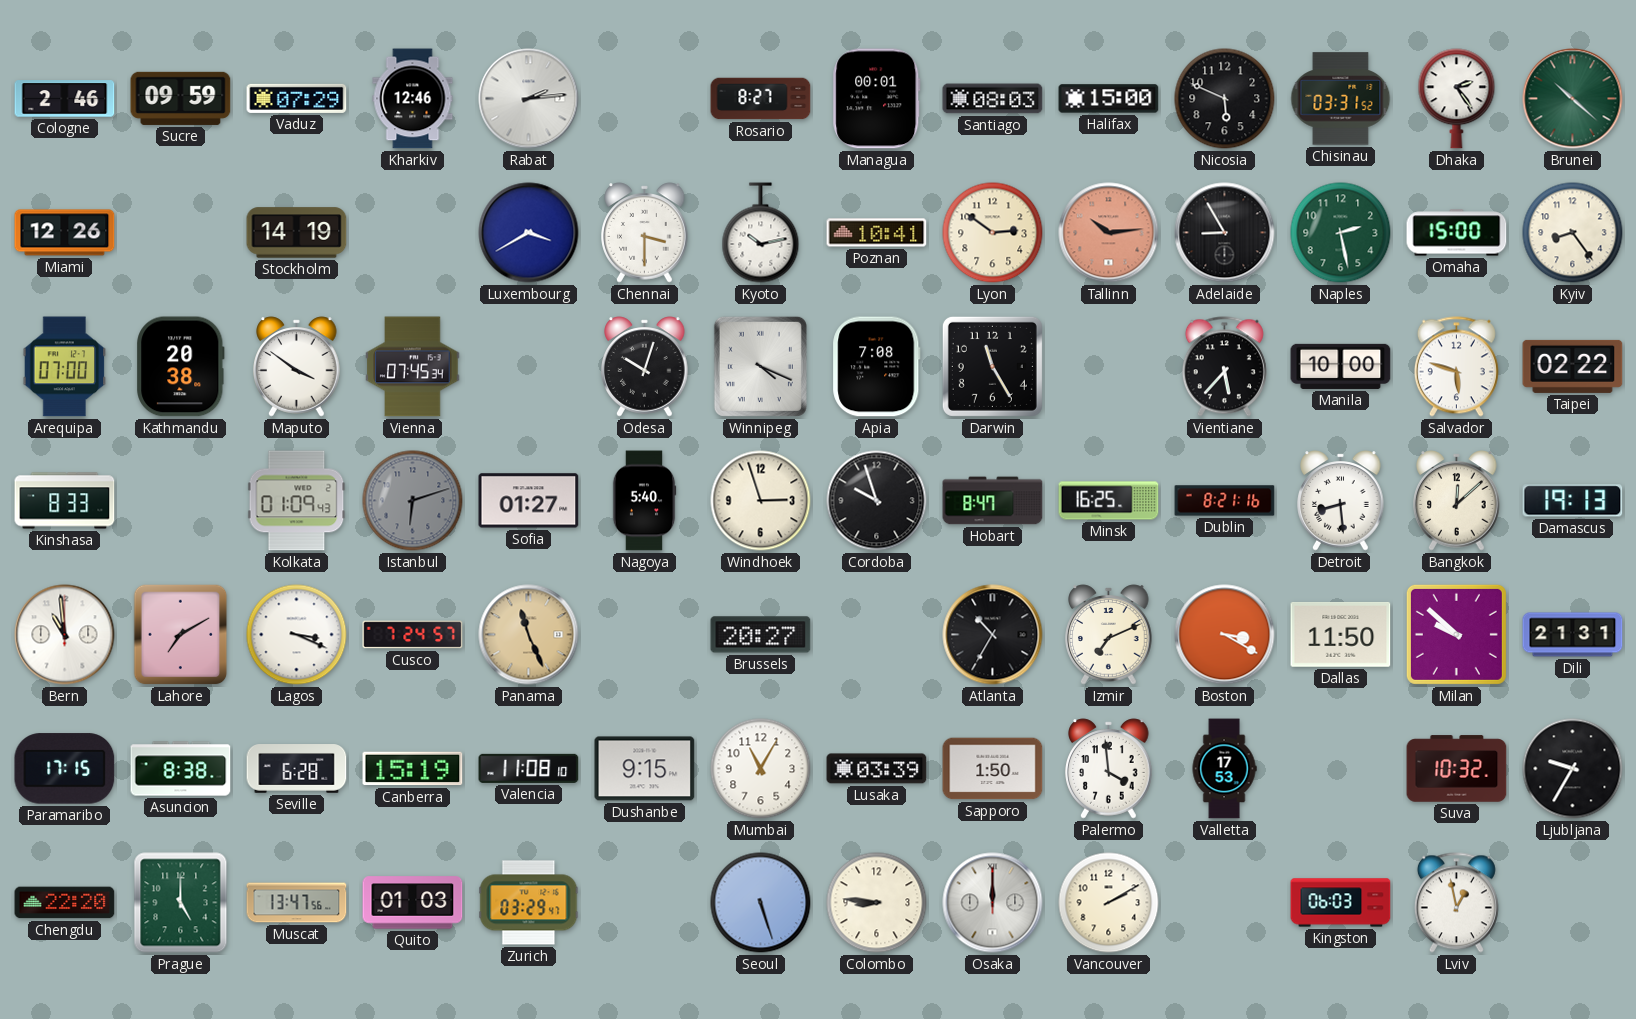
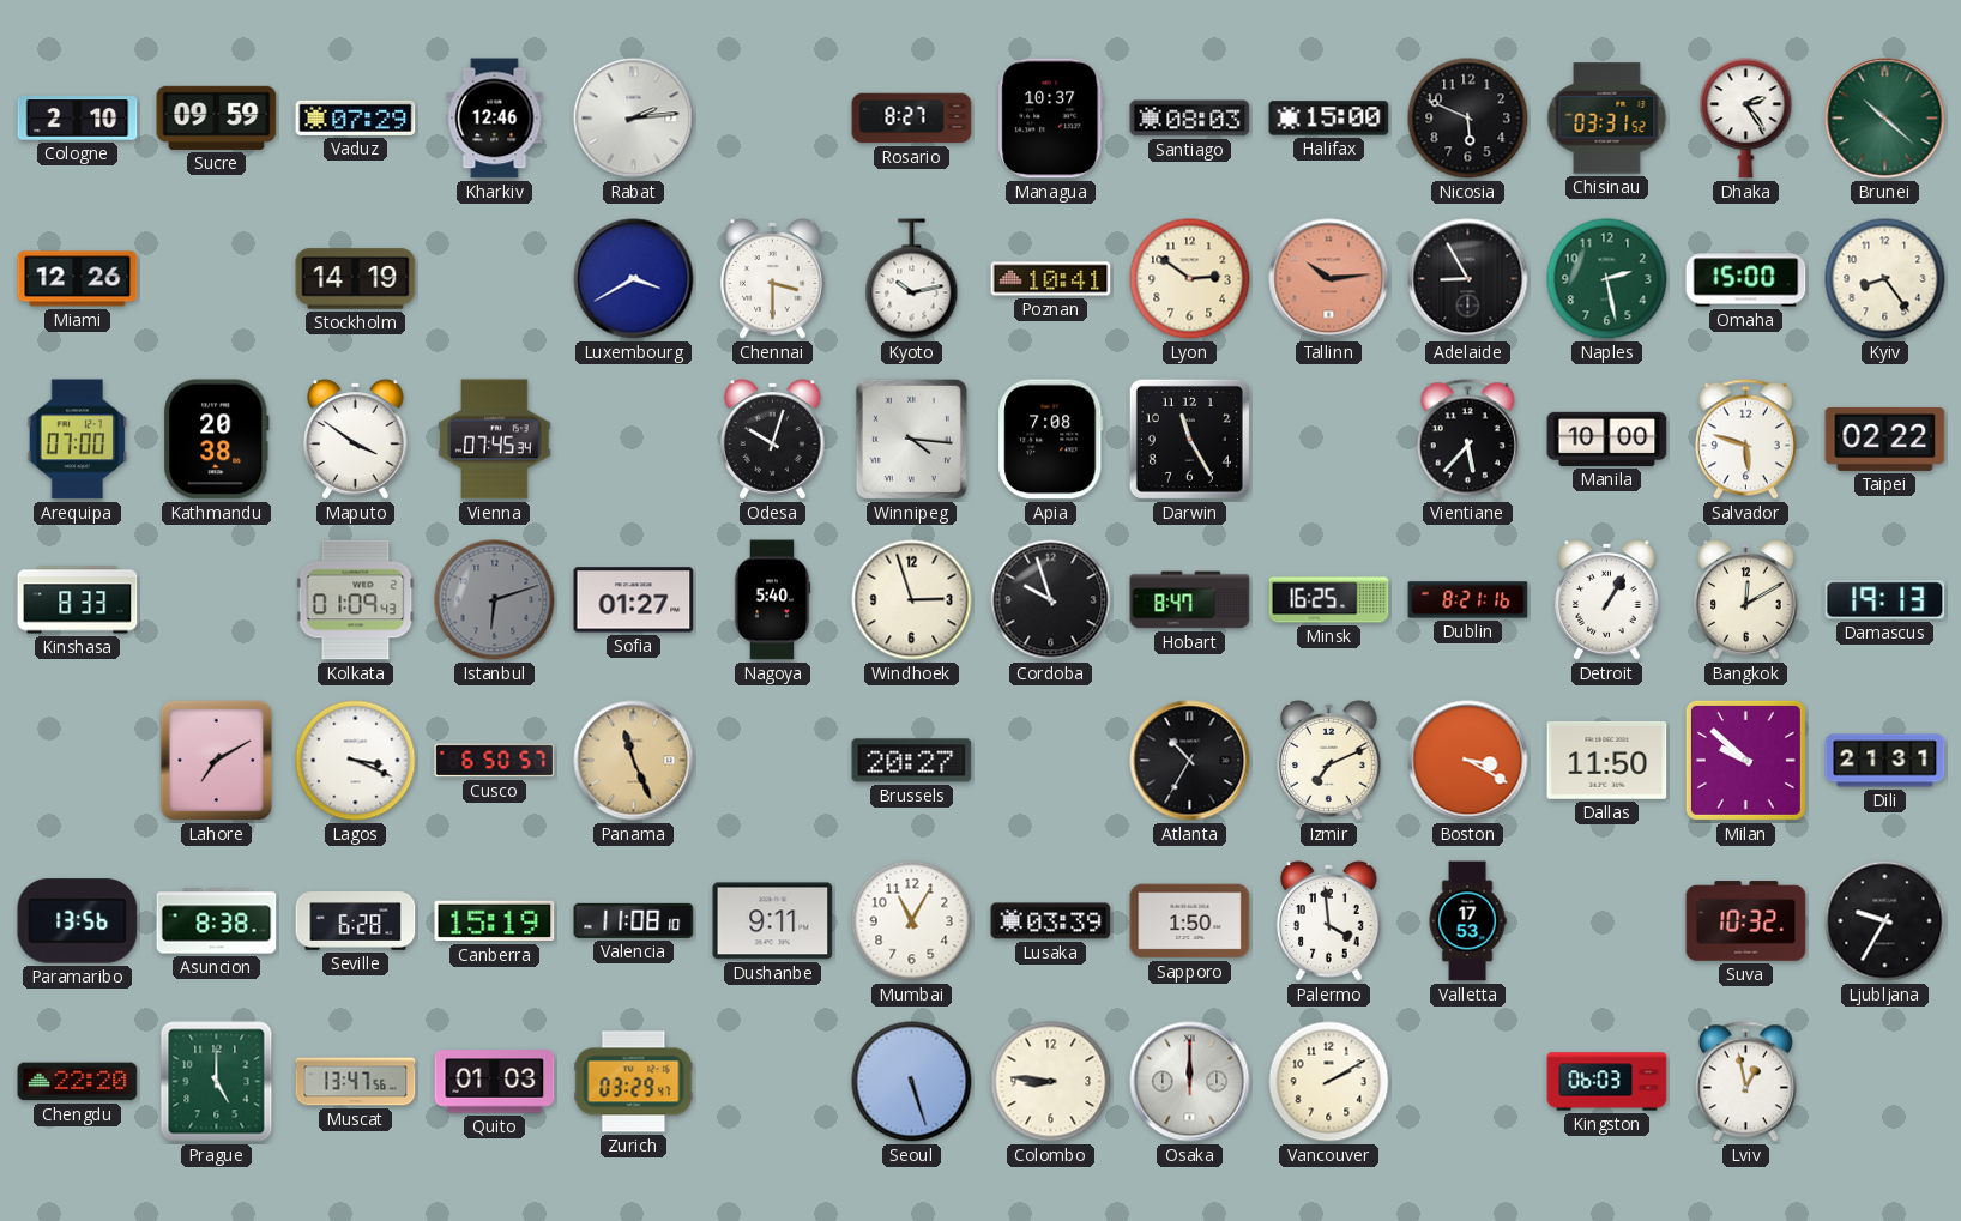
Cologne: 2:46 -> 2:10 (78, 119)
Managua: 00:01 -> 10:37 (1051, 119)
Winnipeg: 4:19 -> 4:16 (911, 439)
Detroit: 8:29 -> 1:05 (1607, 600)
Bangkok: 12:08 -> 12:10 (1746, 600)
Bern: 10:59 -> none (65, 635)
Cusco: 7:24 -> 6:50 (495, 761)
Paramaribo: 17:15 -> 13:56 (78, 921)
Dushanbe: 9:15 -> 9:11 (773, 921)
